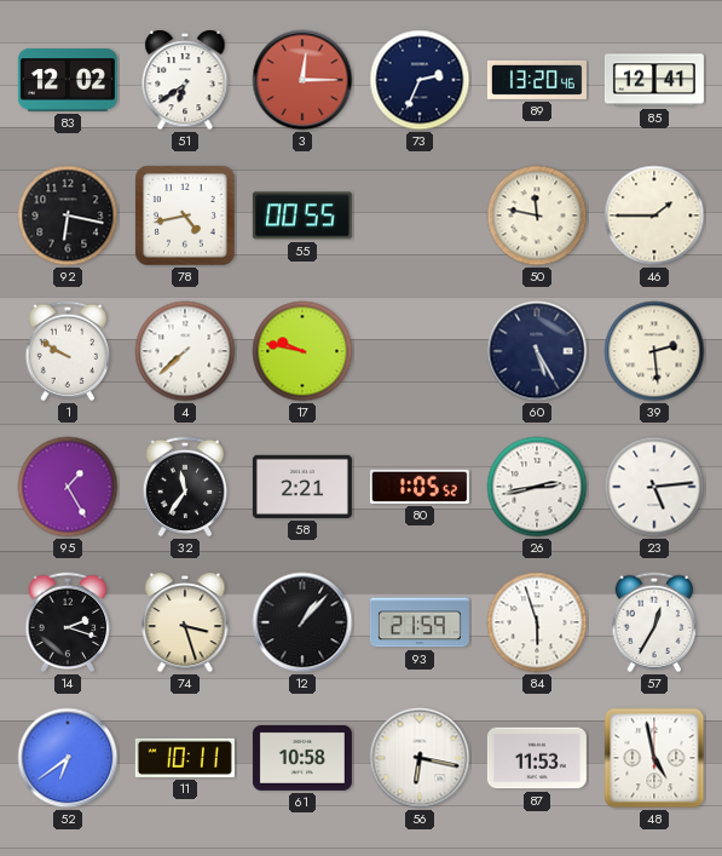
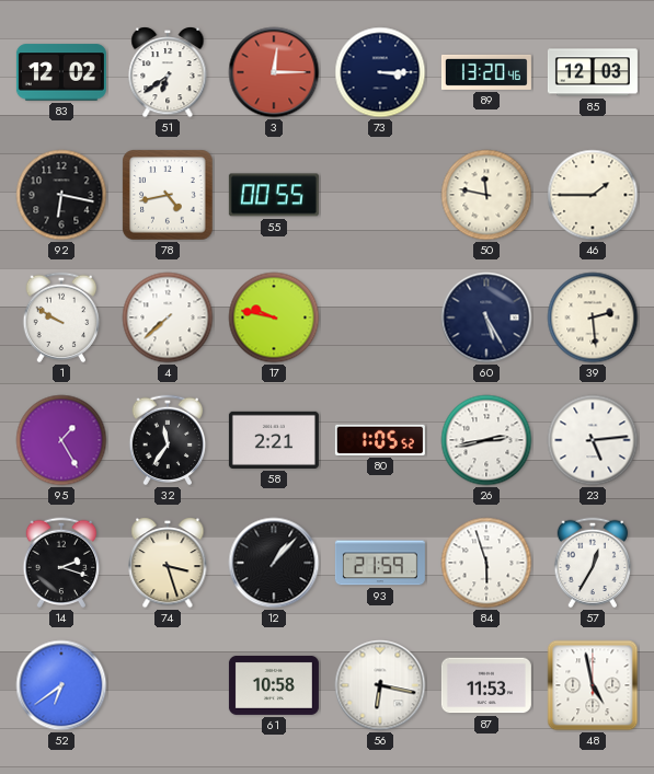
73: 2:34 -> 3:15 (380, 72)
85: 12:41 -> 12:03 (593, 72)
11: 10:11 -> none (185, 758)
